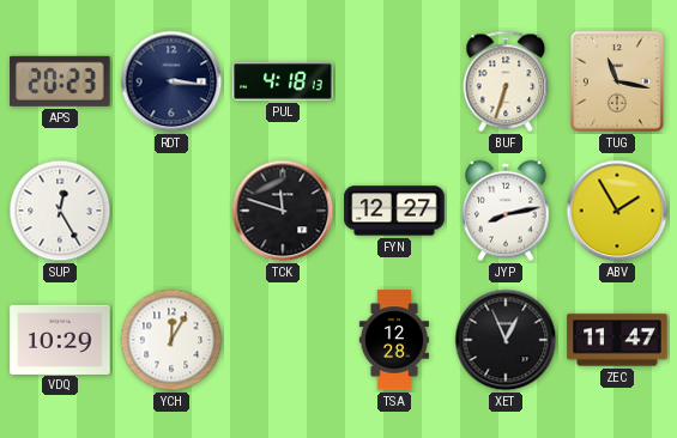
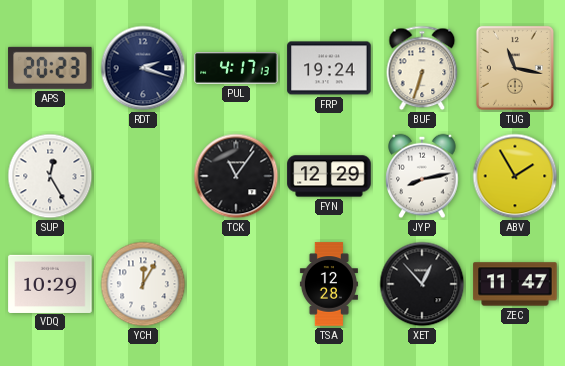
RDT: 3:16 -> 2:18 (143, 68)
PUL: 4:18 -> 4:17 (236, 69)
FRP: none -> 19:24 (329, 68)
TCK: 11:48 -> 11:06 (236, 176)
FYN: 12:27 -> 12:29 (329, 176)
XET: 12:56 -> 12:53 (422, 284)
